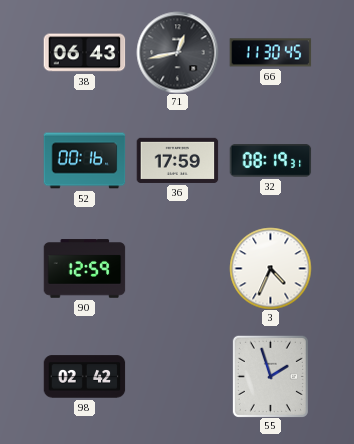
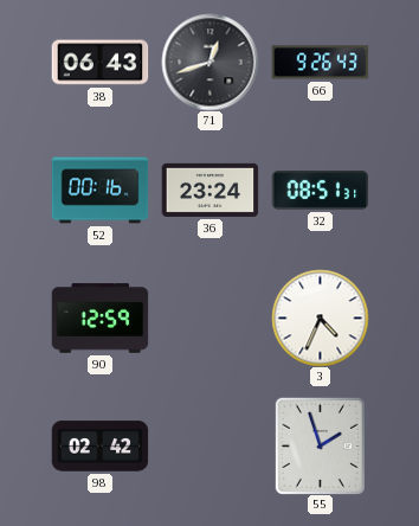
71: 12:43 -> 12:42 (209, 62)
66: 11:30 -> 9:26 (320, 63)
36: 17:59 -> 23:24 (209, 190)
32: 08:19 -> 08:51 (320, 191)
